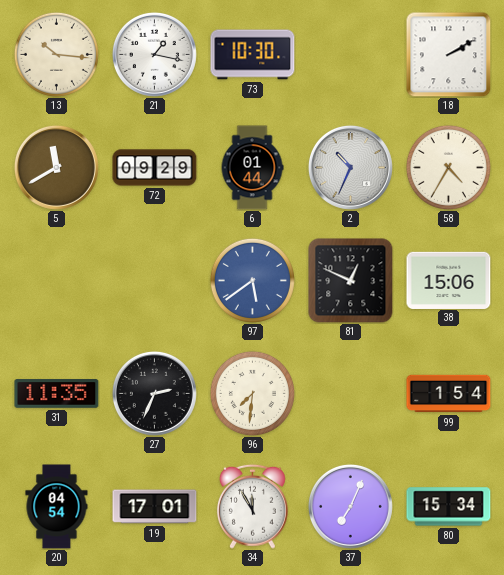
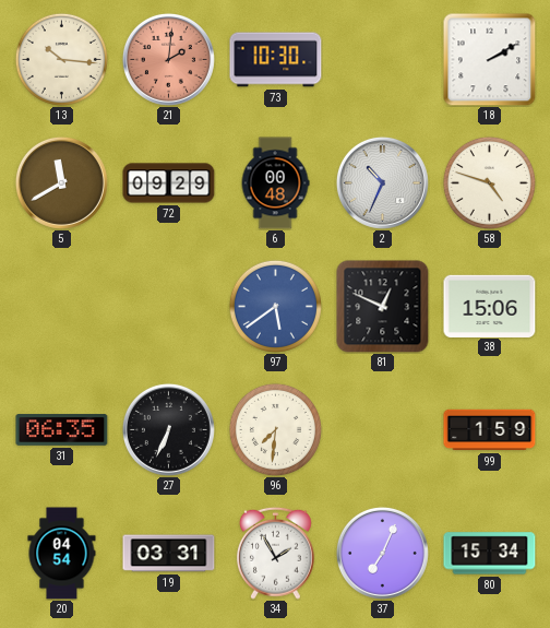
21: 1:17 -> 2:01 (168, 59)
21 dial: white -> salmon (168, 59)
6: 01:44 -> 00:48 (275, 183)
58: 4:35 -> 4:48 (489, 182)
31: 11:35 -> 06:35 (62, 430)
27: 2:34 -> 6:34 (168, 429)
99: 1:54 -> 1:59 (490, 430)
19: 17:01 -> 03:31 (169, 554)
34: 11:55 -> 1:55 (275, 553)
